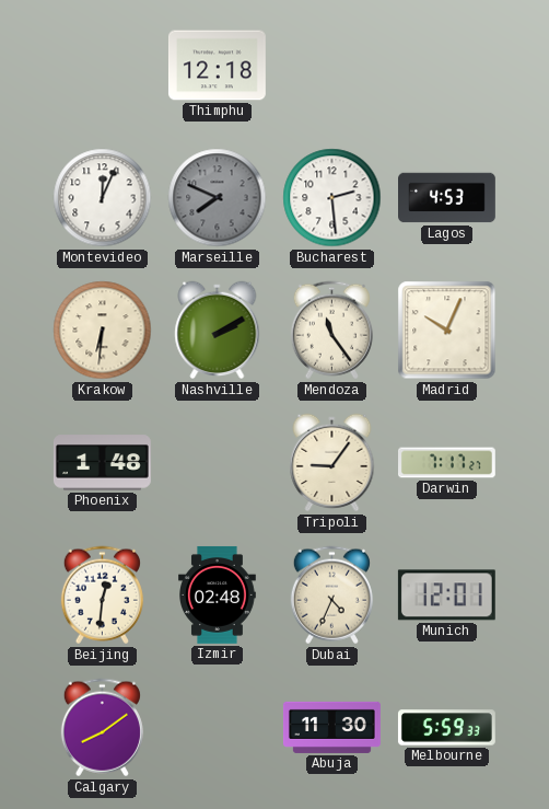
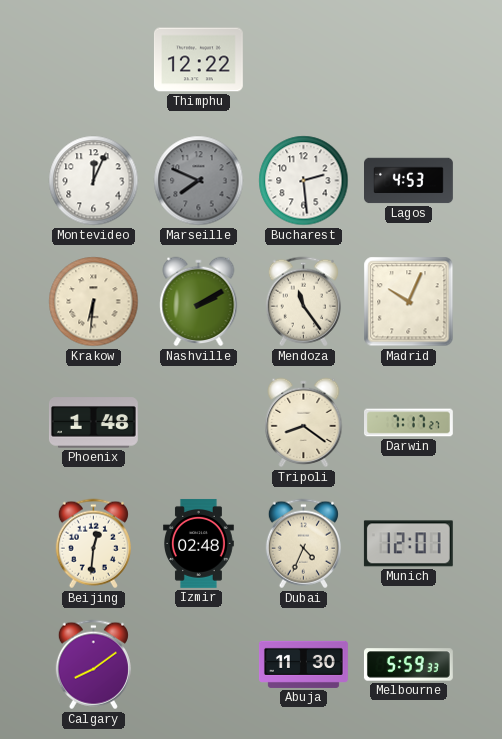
Thimphu: 12:18 -> 12:22 (198, 60)
Tripoli: 9:06 -> 8:21 (304, 423)
